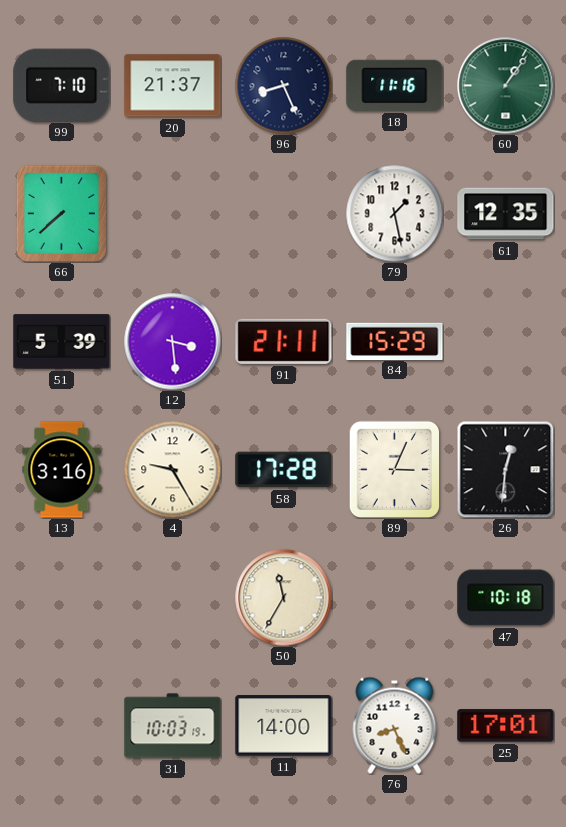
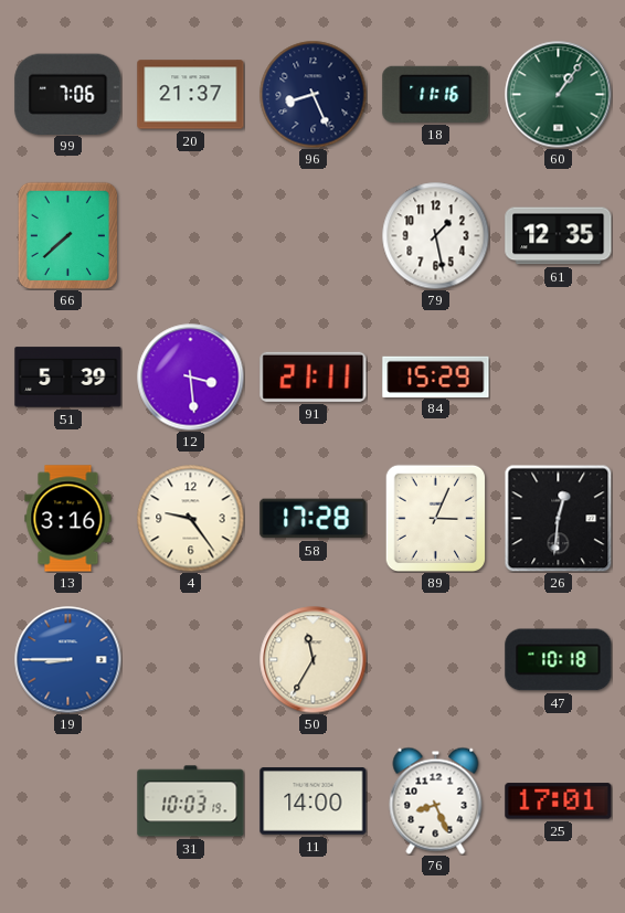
99: 7:10 -> 7:06 (68, 94)
4: 9:25 -> 9:24 (190, 518)
19: none -> 8:45 (68, 660)
